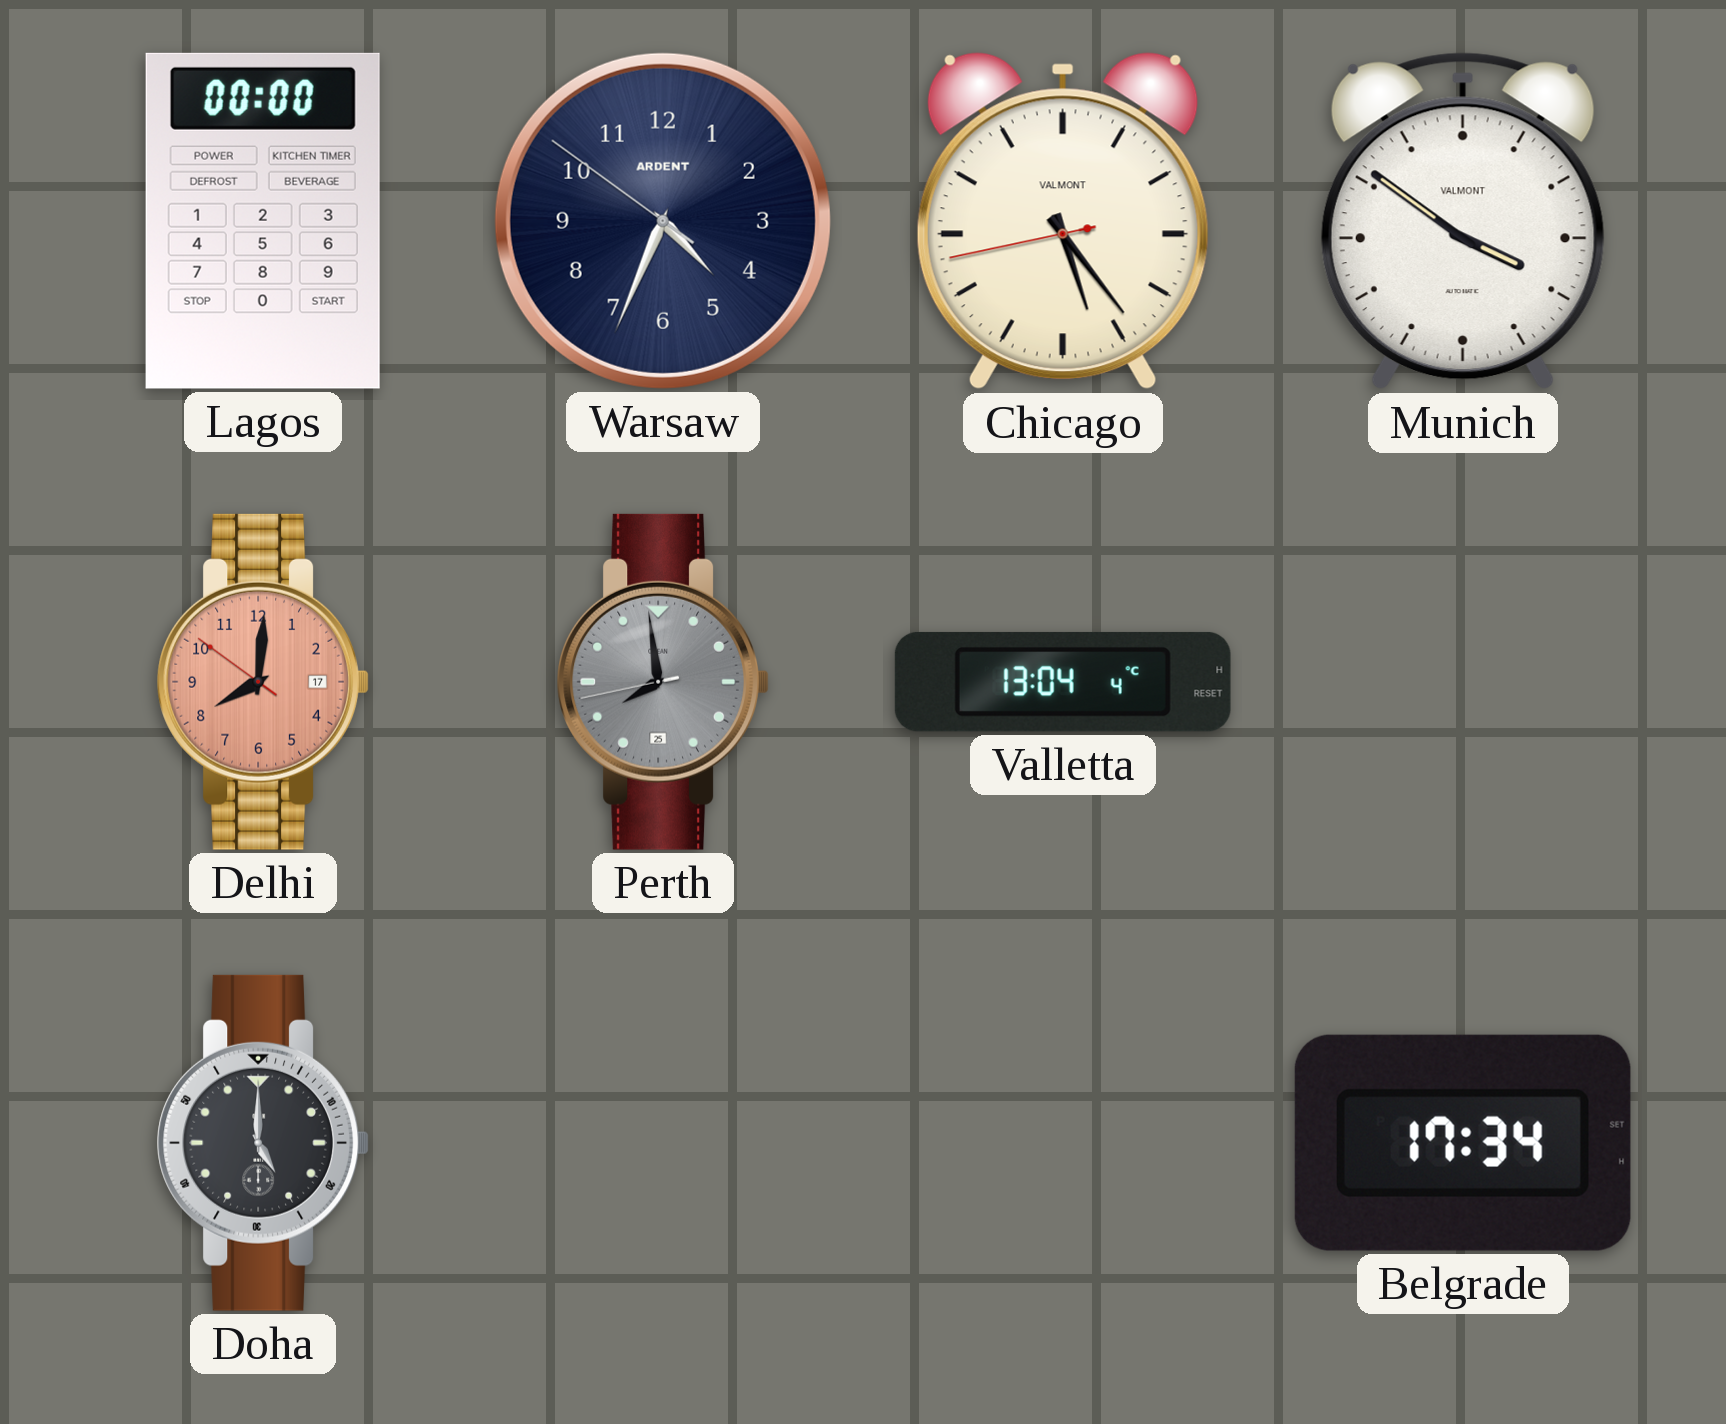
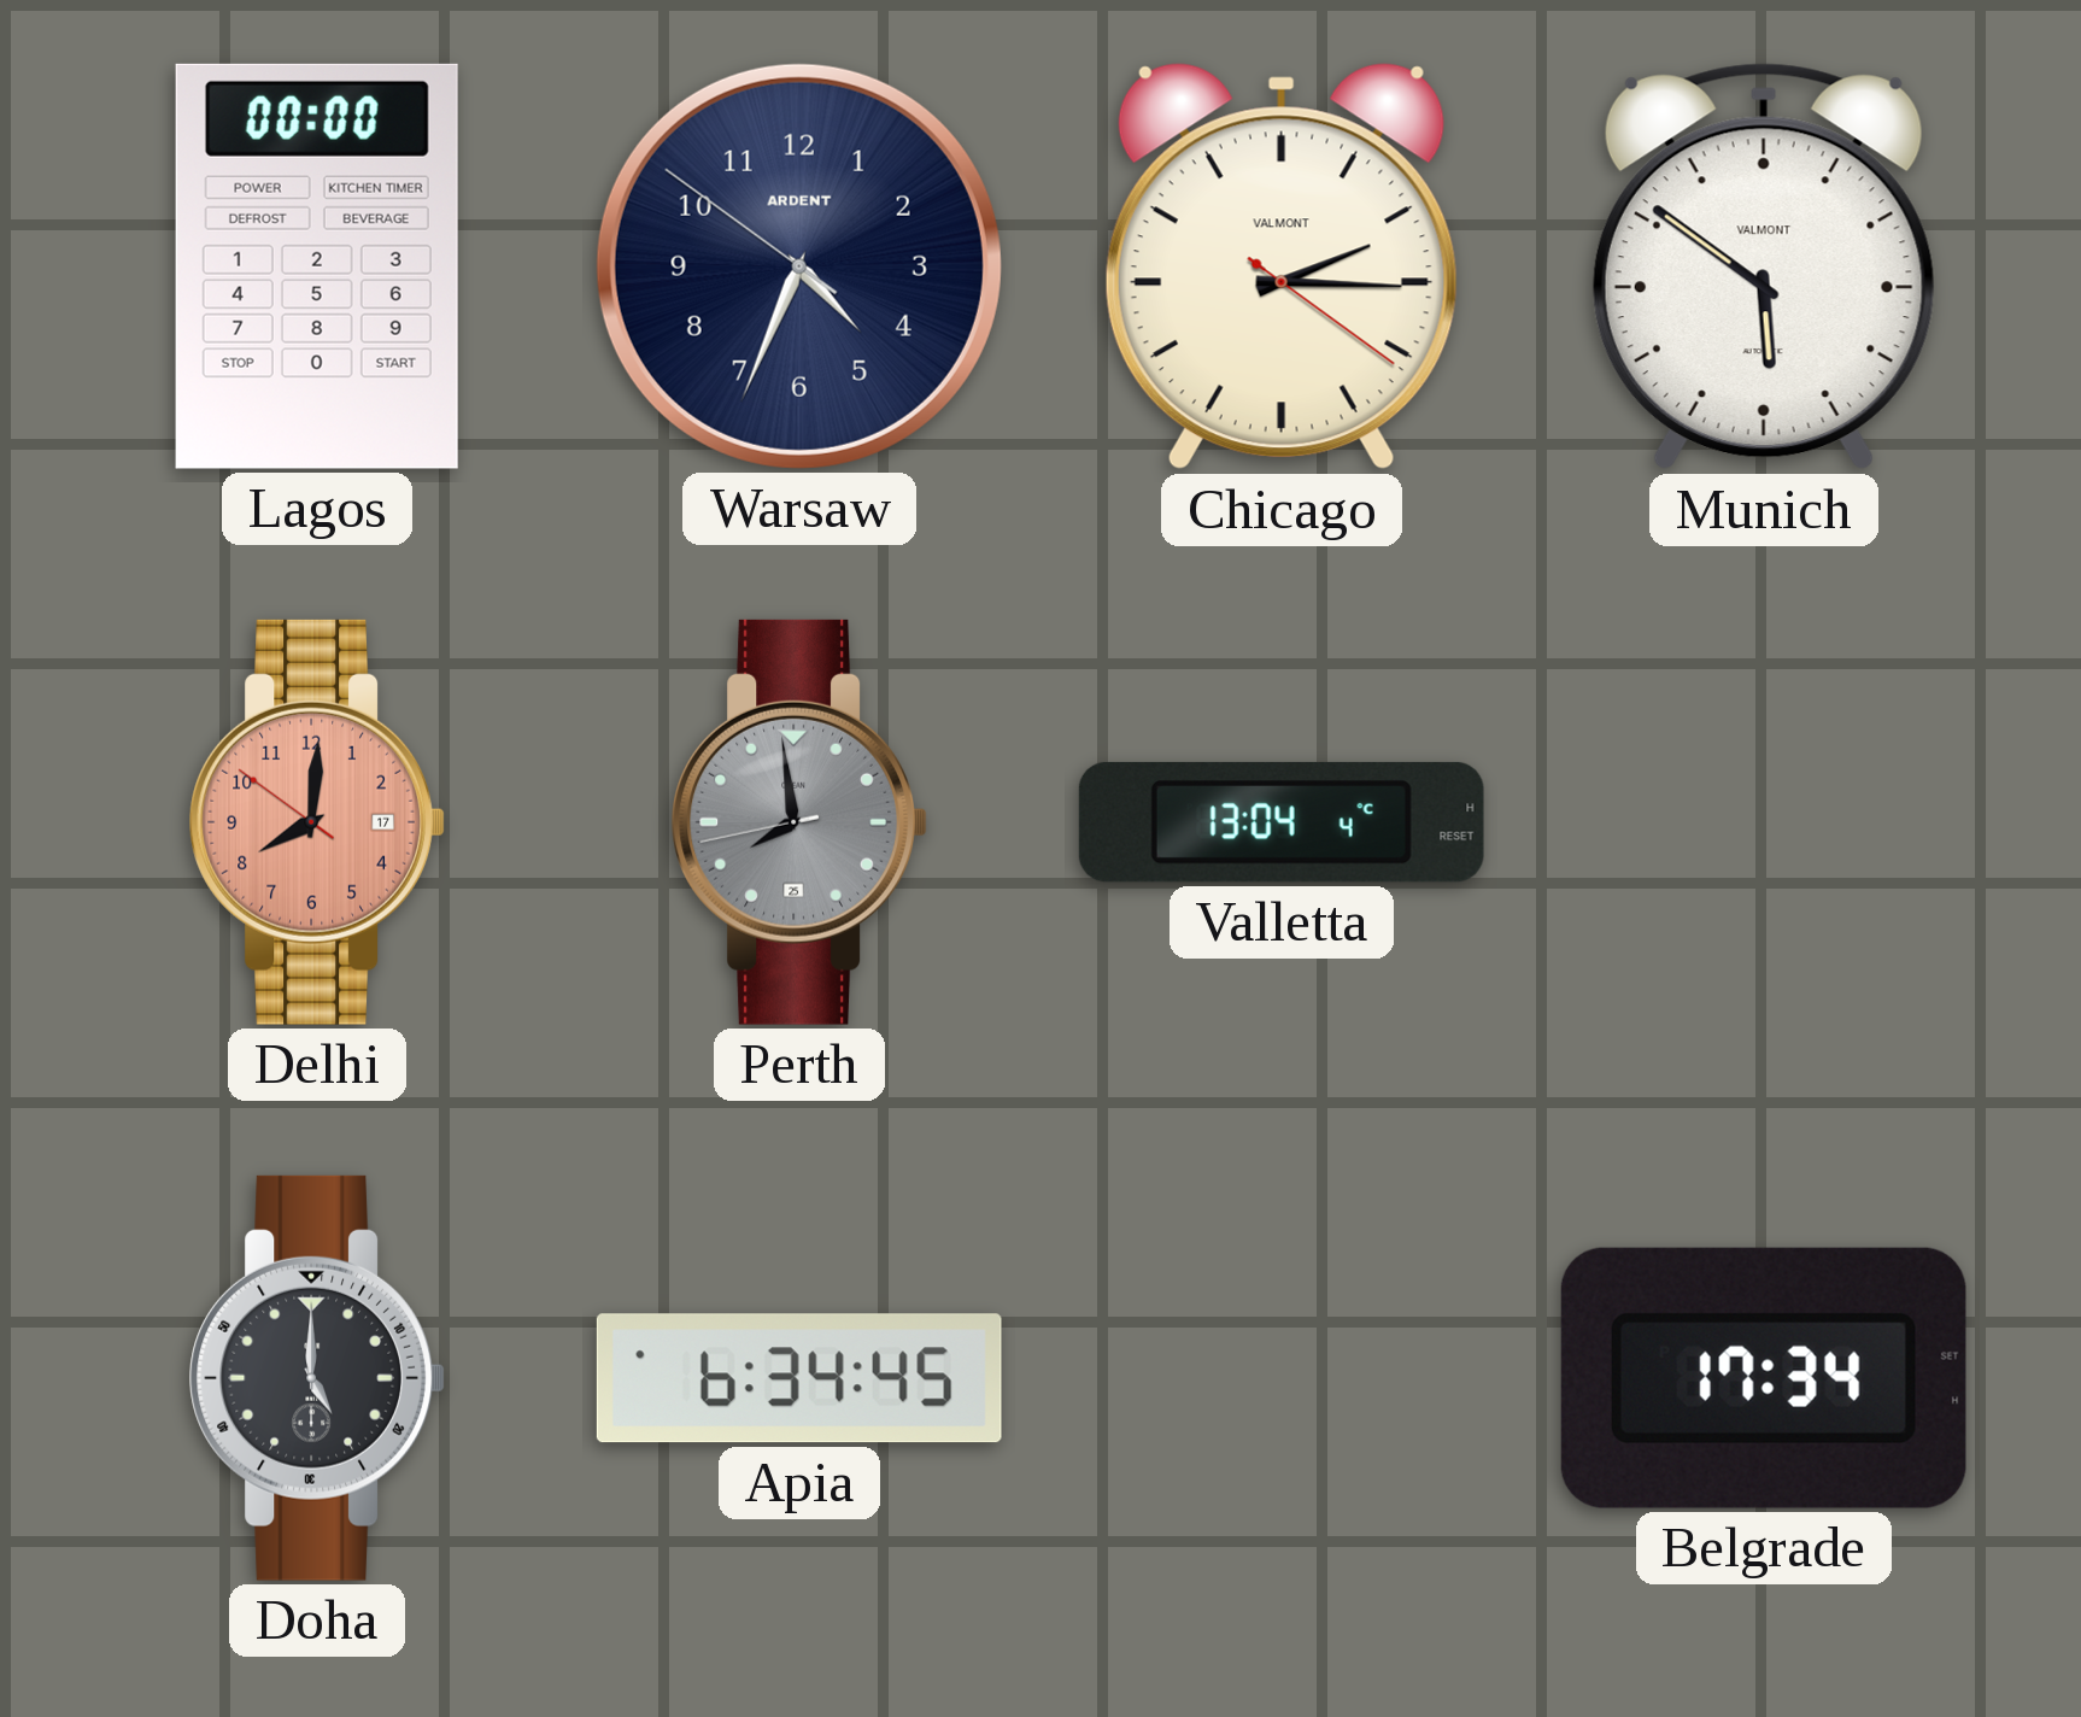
Chicago: 5:23 -> 2:15 (1282, 266)
Munich: 3:51 -> 5:51 (1764, 266)
Apia: none -> 6:34 (799, 1378)
